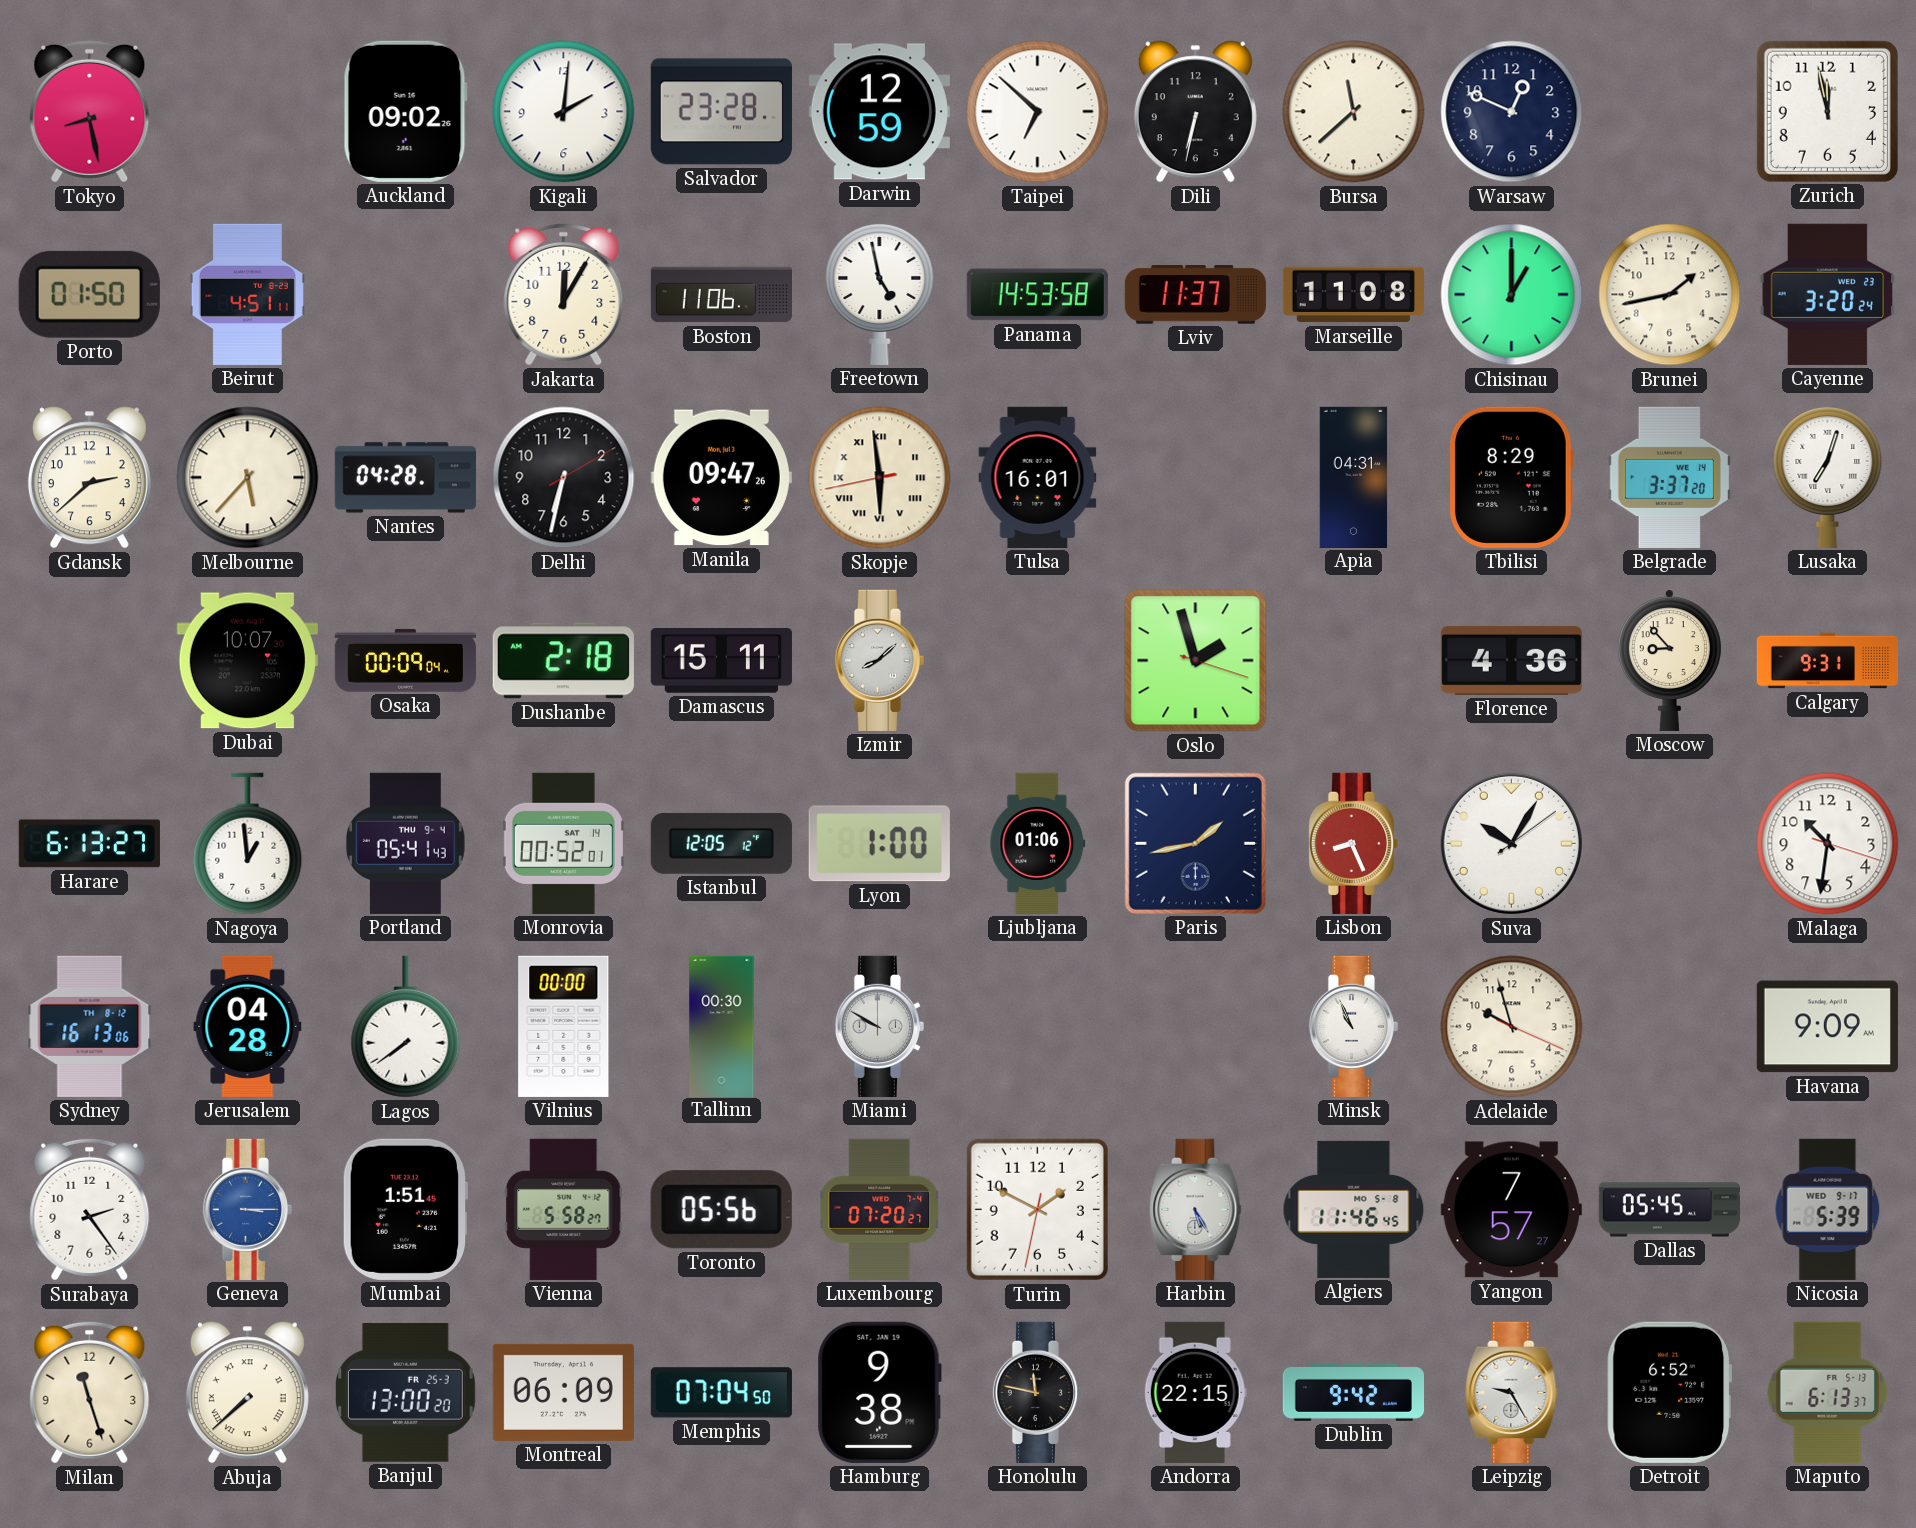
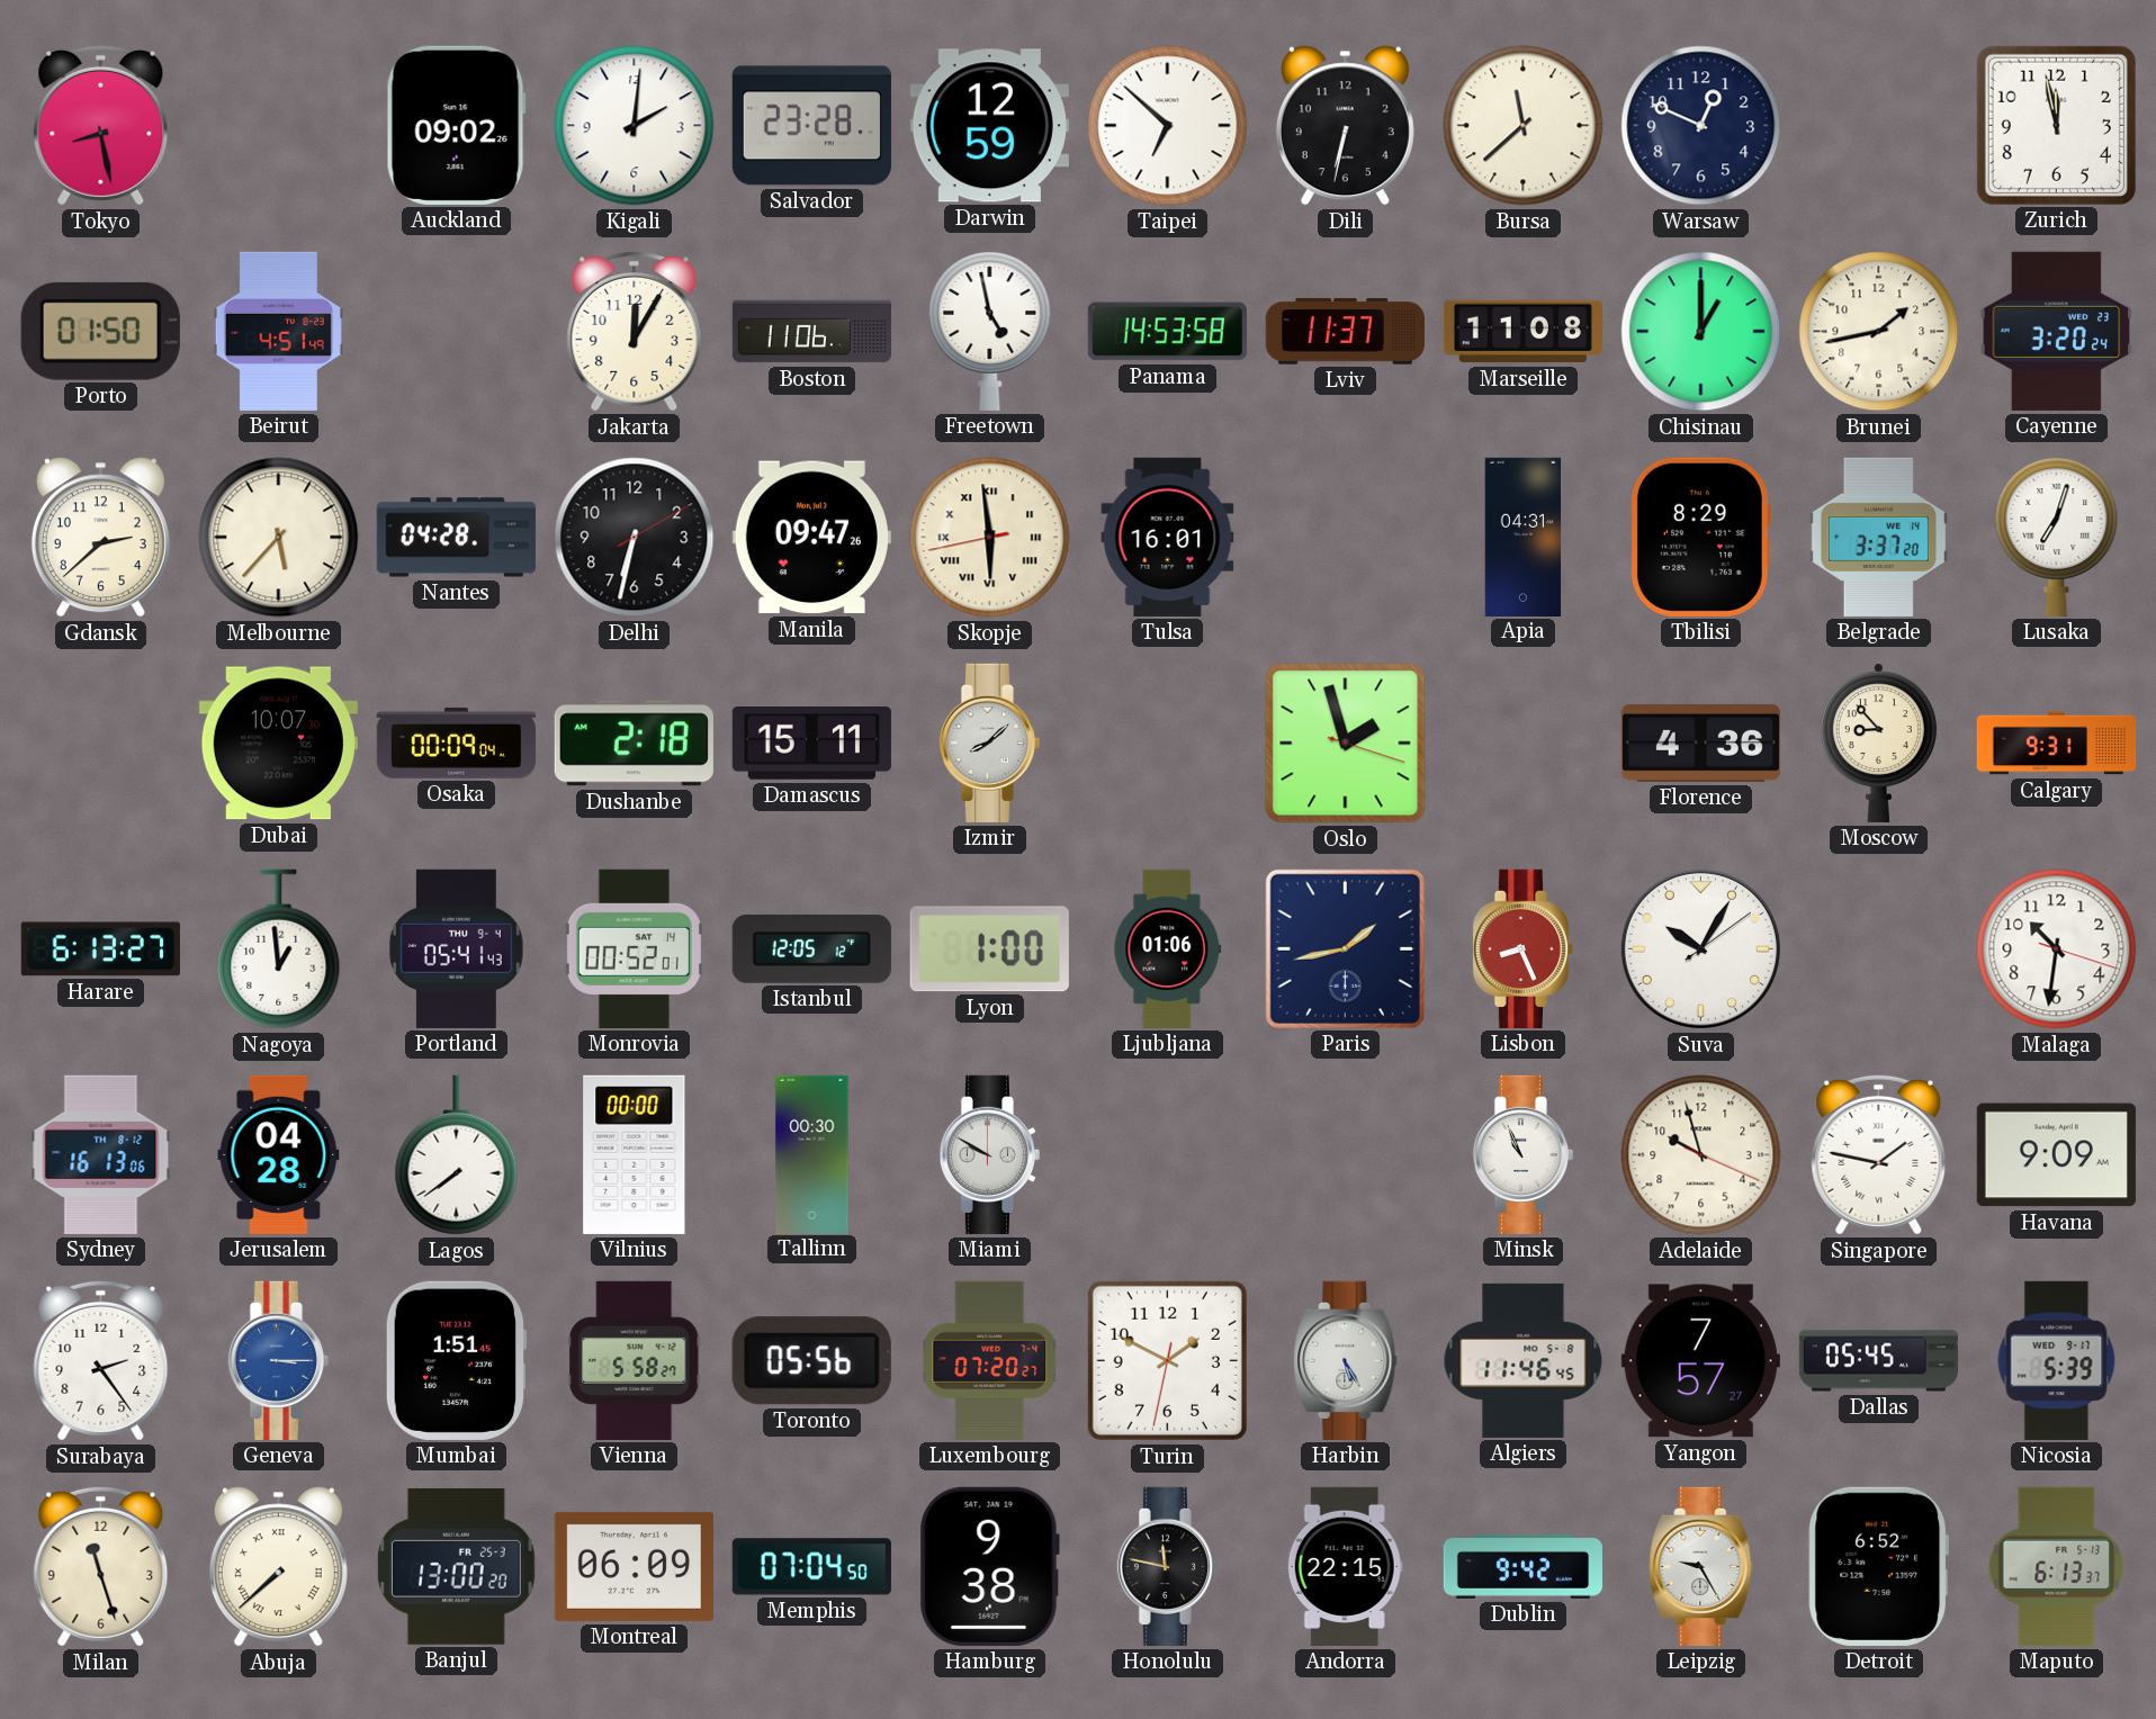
Beirut: 4:51:11 -> 4:51:49 (278, 331)
Singapore: none -> 1:47 (1879, 1154)
